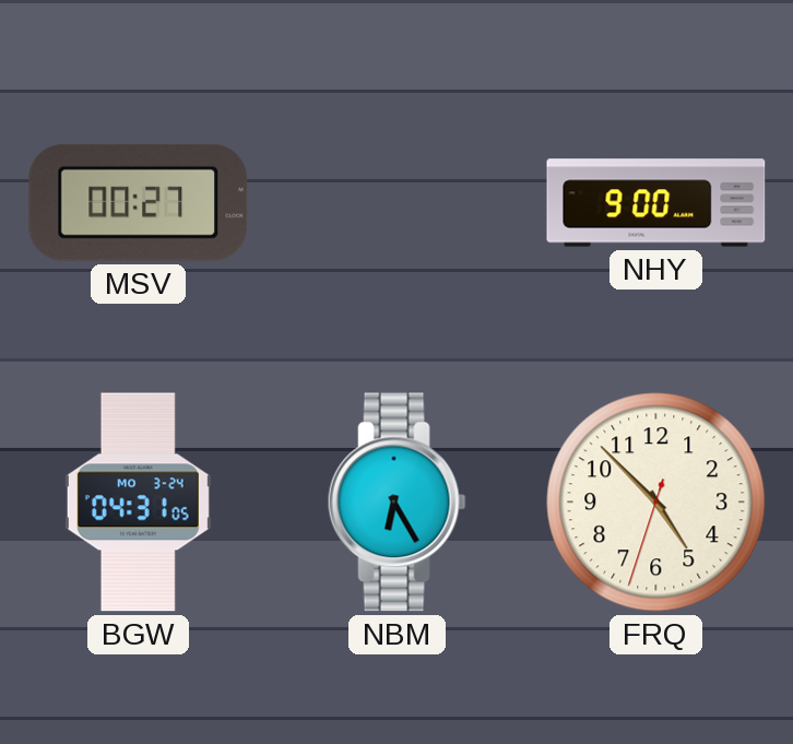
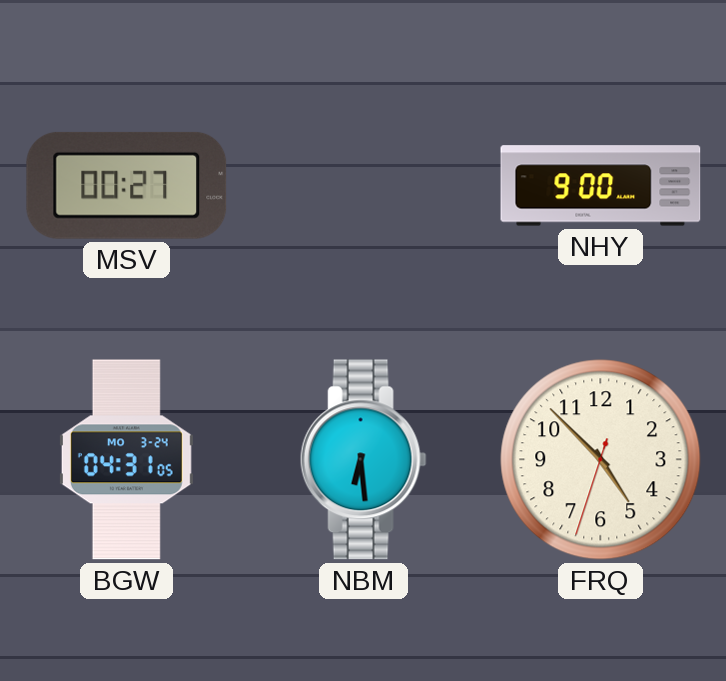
NBM: 6:25 -> 6:29 (363, 460)
